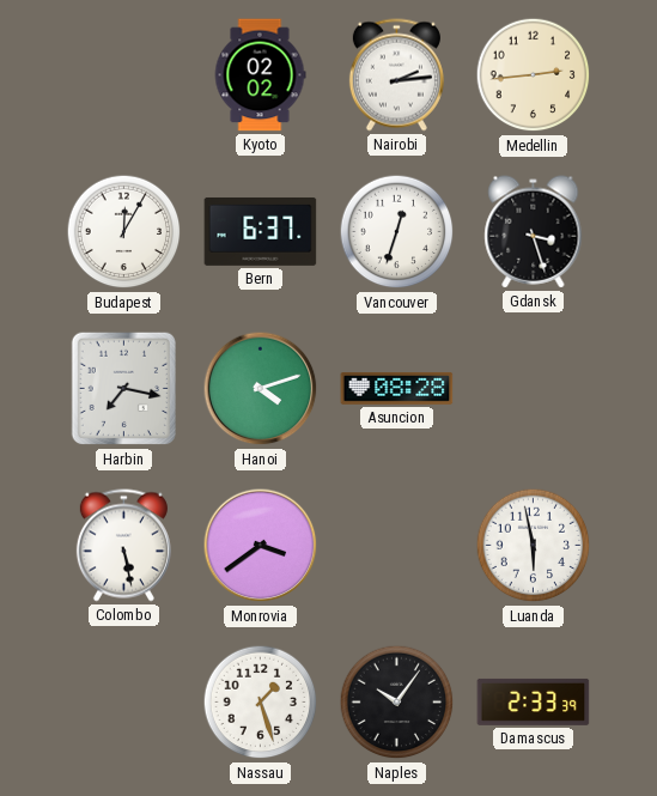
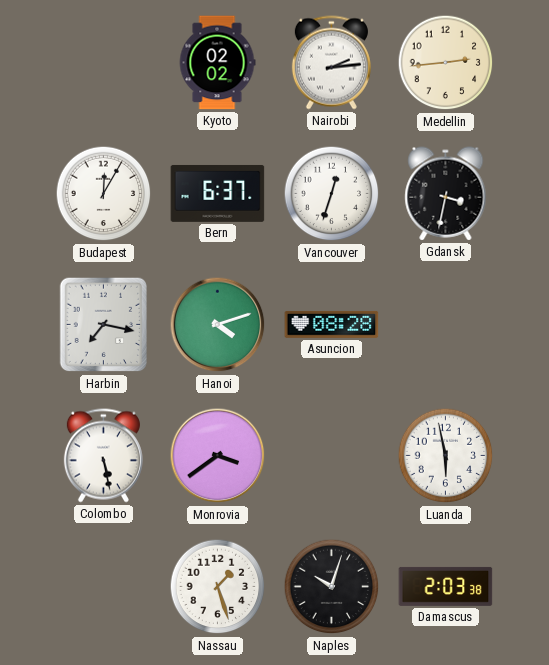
Gdansk: 3:27 -> 3:32 (446, 194)
Naples: 10:06 -> 10:03 (332, 587)
Damascus: 2:33 -> 2:03 (446, 586)
